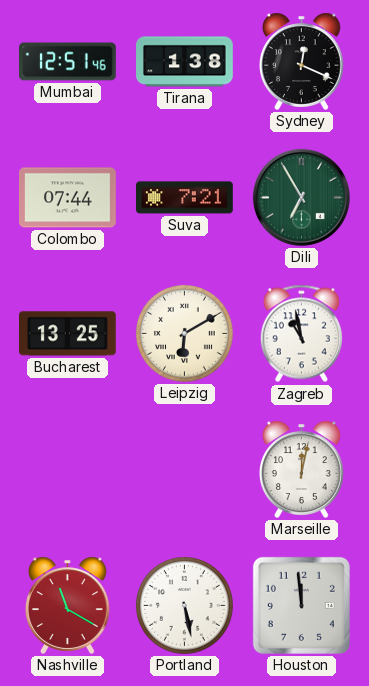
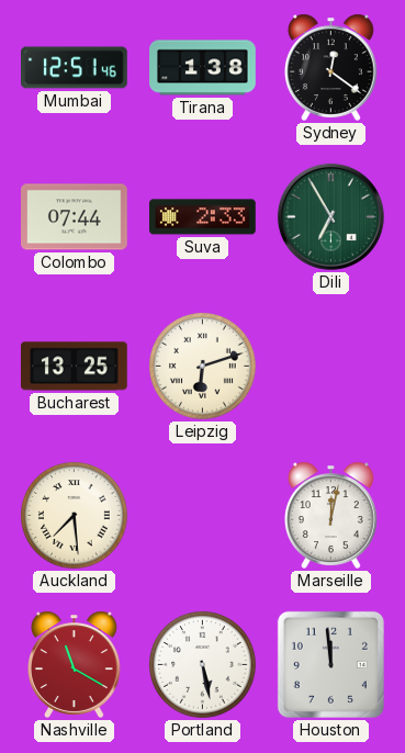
Sydney: 12:19 -> 12:21 (330, 67)
Suva: 7:21 -> 2:33 (203, 217)
Leipzig: 6:10 -> 6:12 (203, 367)
Zagreb: 10:58 -> none (301, 334)
Auckland: none -> 7:29 (75, 516)
